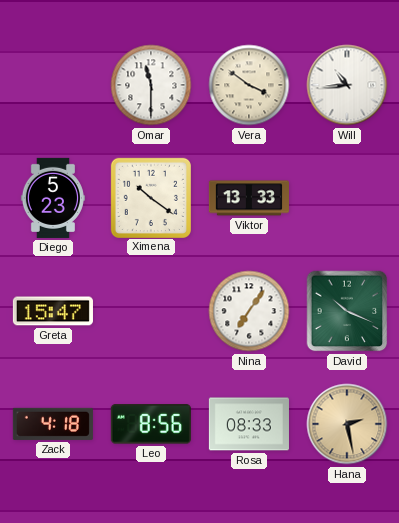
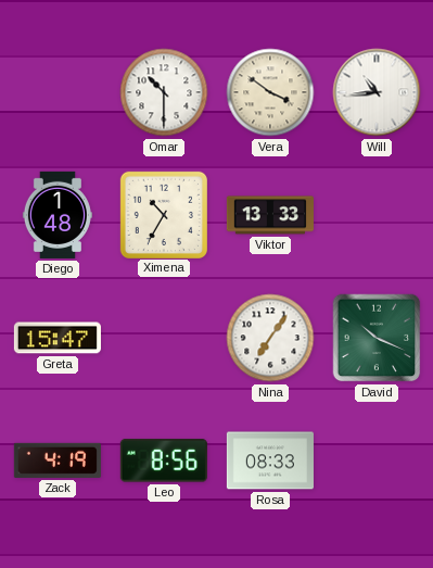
Omar: 11:30 -> 10:30 (164, 92)
Diego: 5:23 -> 1:48 (58, 215)
Ximena: 10:21 -> 10:35 (163, 214)
Zack: 4:18 -> 4:19 (58, 460)
Hana: 2:28 -> none (347, 424)
